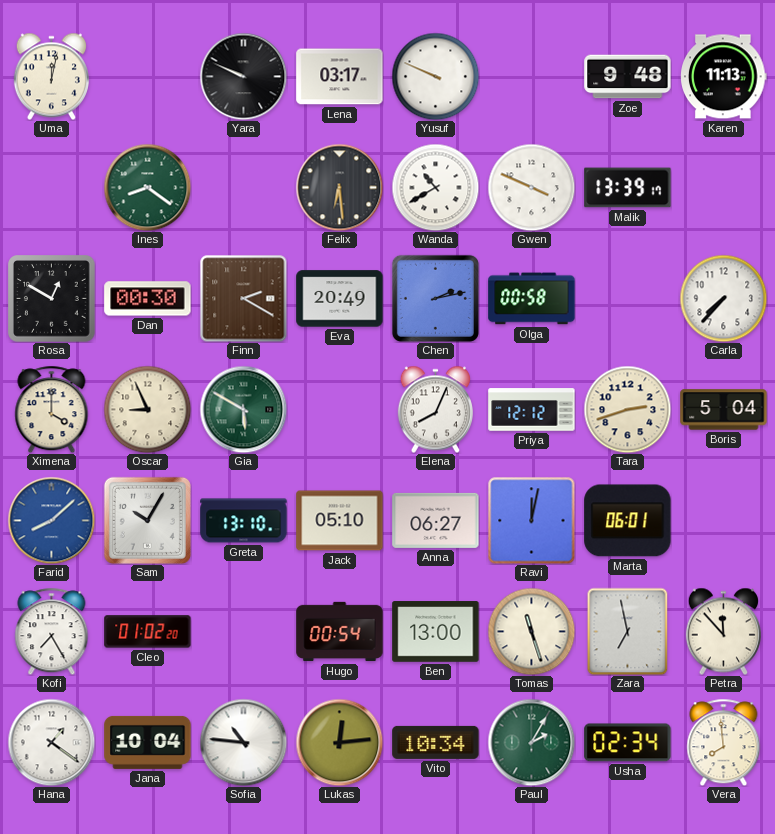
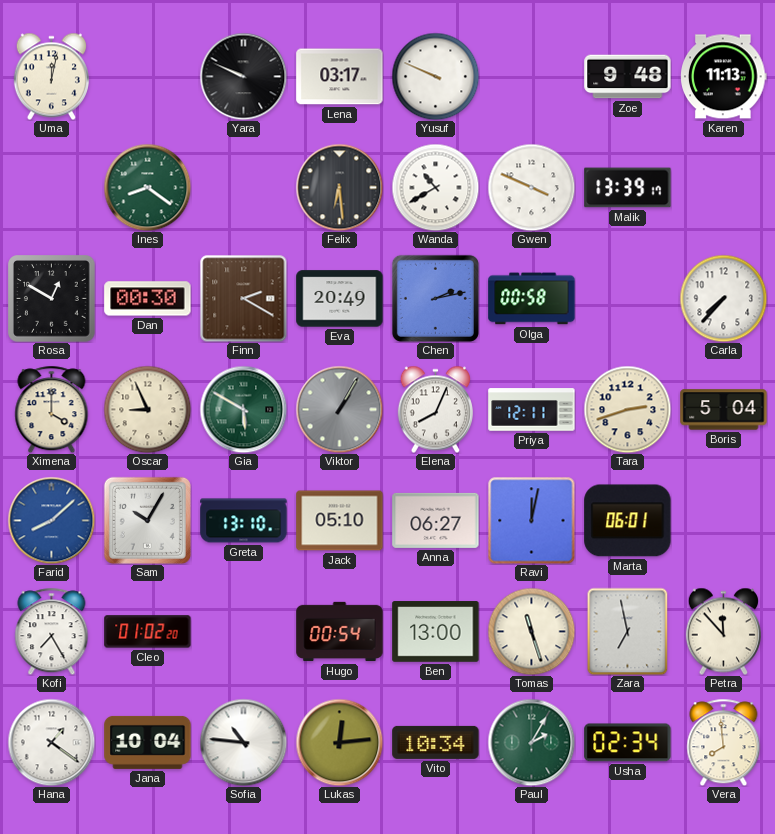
Viktor: none -> 1:05 (339, 409)
Priya: 12:12 -> 12:11 (532, 410)
